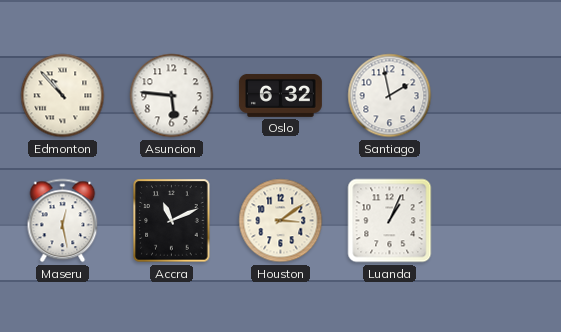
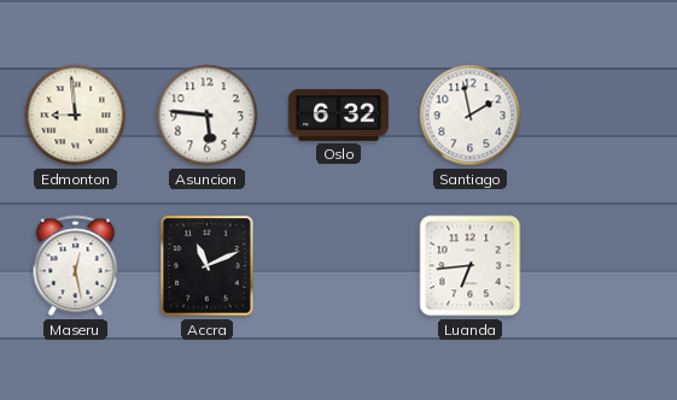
Edmonton: 10:53 -> 8:59 (76, 116)
Houston: 3:09 -> none (281, 221)
Luanda: 1:04 -> 6:44 (471, 266)
